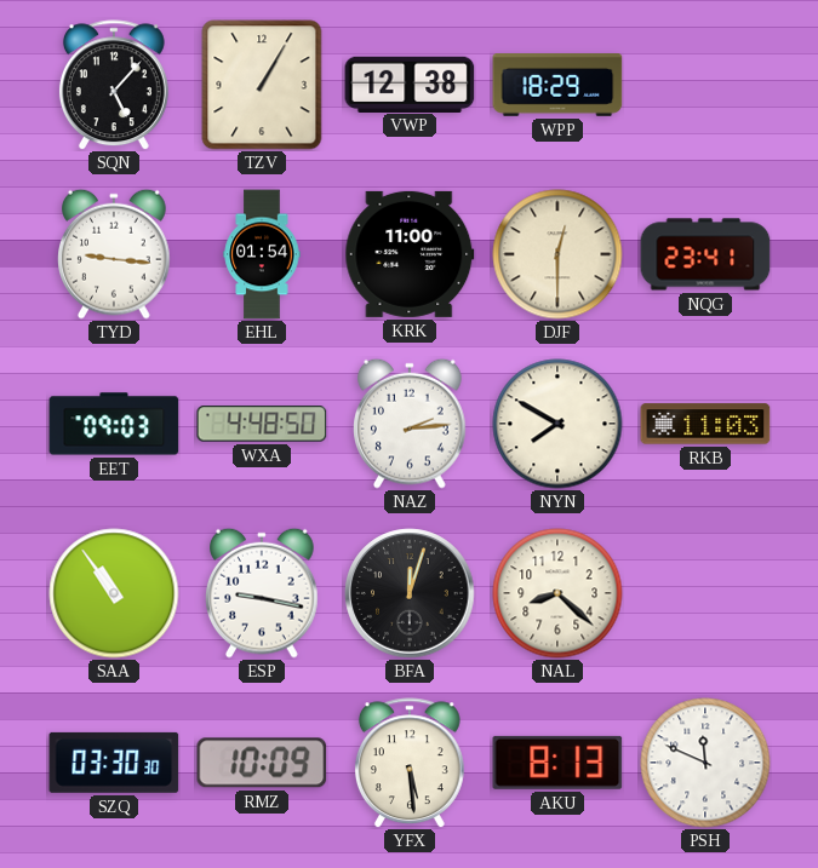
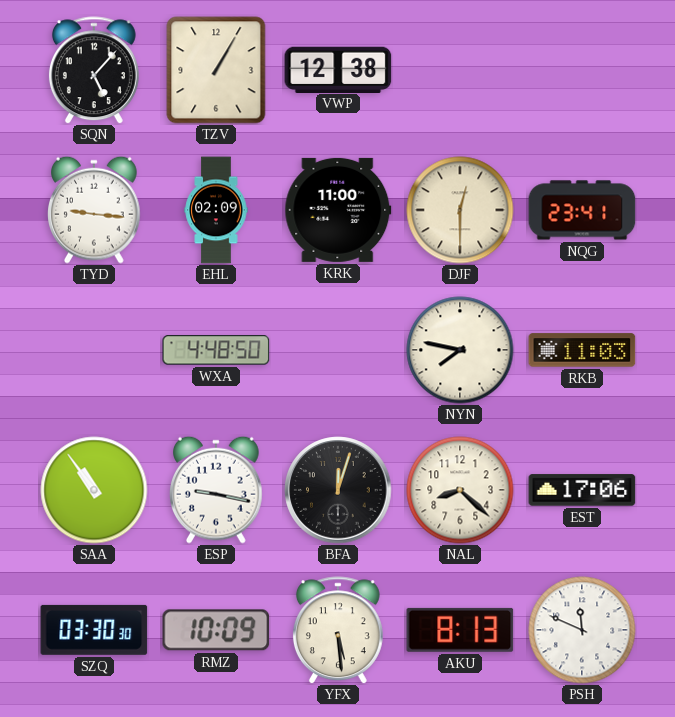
WPP: 18:29 -> none (557, 86)
EHL: 01:54 -> 02:09 (216, 210)
EET: 09:03 -> none (114, 424)
NAZ: 2:14 -> none (411, 424)
NYN: 7:50 -> 7:47 (460, 350)
EST: none -> 17:06 (582, 490)
